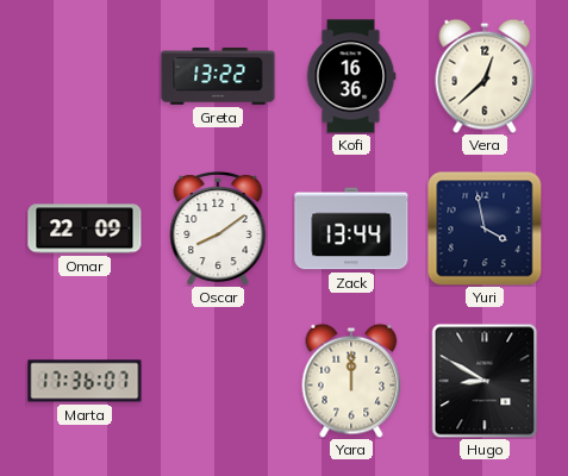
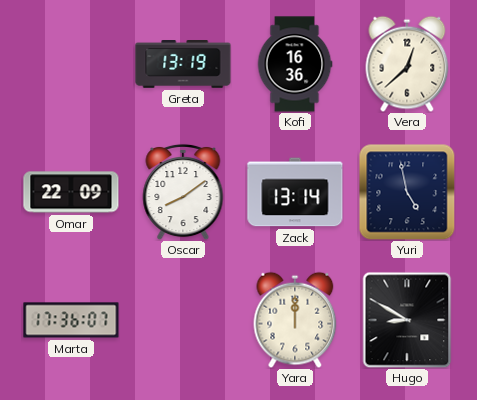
Greta: 13:22 -> 13:19 (183, 65)
Zack: 13:44 -> 13:14 (295, 192)
Yuri: 3:58 -> 4:58 (407, 192)
